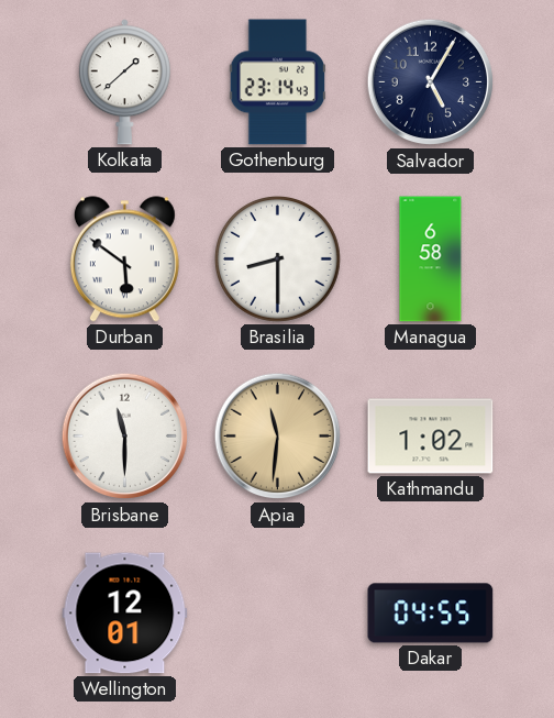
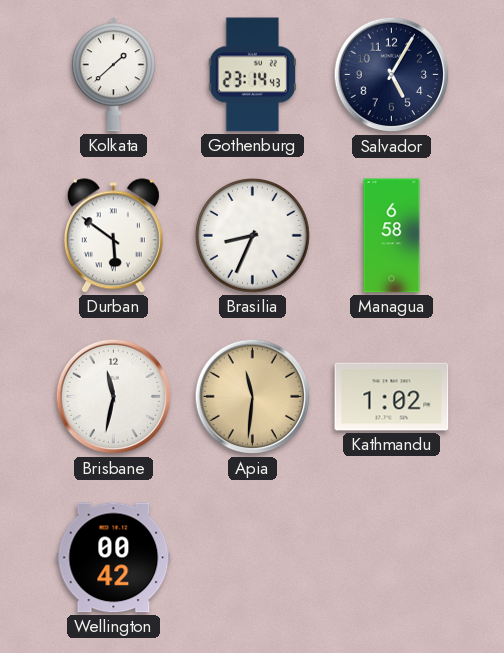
Brasilia: 8:30 -> 8:34 (253, 236)
Brisbane: 11:30 -> 11:32 (114, 397)
Wellington: 12:01 -> 00:42 (114, 558)
Dakar: 04:55 -> none (431, 614)
